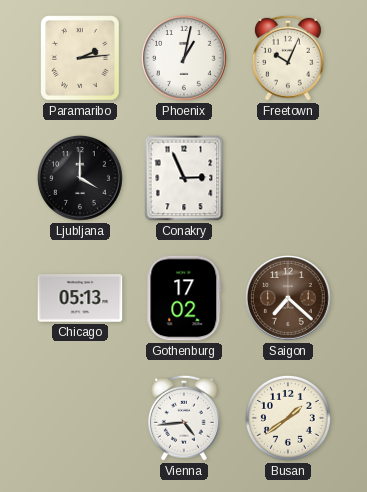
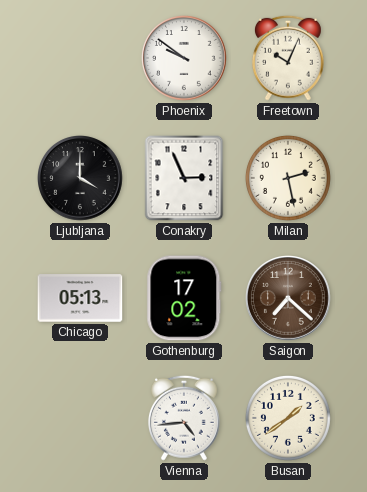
Paramaribo: 2:14 -> none (80, 58)
Phoenix: 1:02 -> 9:51 (185, 59)
Milan: none -> 2:28 (288, 178)
